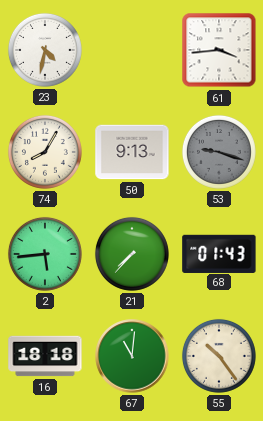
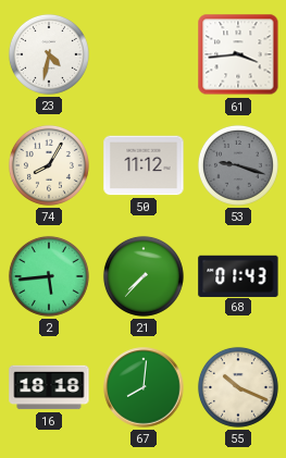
50: 9:13 -> 11:12 (144, 165)
67: 11:01 -> 8:01 (144, 387)
55: 10:24 -> 10:19 (238, 387)
